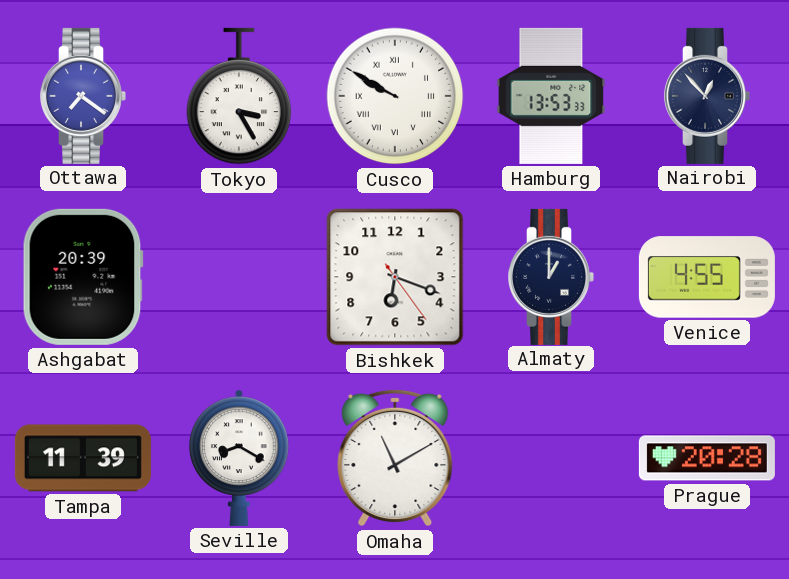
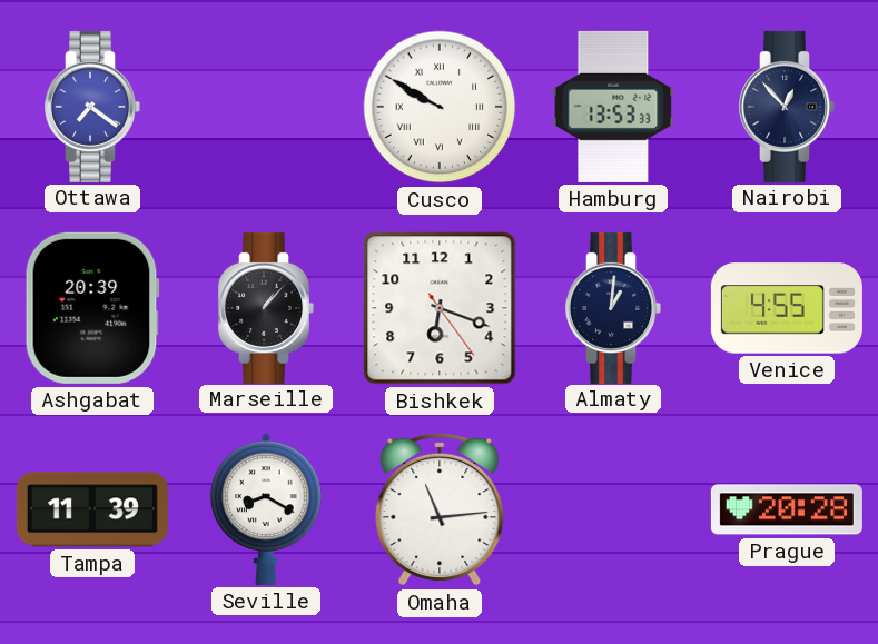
Tokyo: 3:25 -> none (239, 96)
Marseille: none -> 1:07 (266, 308)
Almaty: 1:00 -> 1:01 (613, 308)
Omaha: 11:10 -> 11:14 (440, 509)
